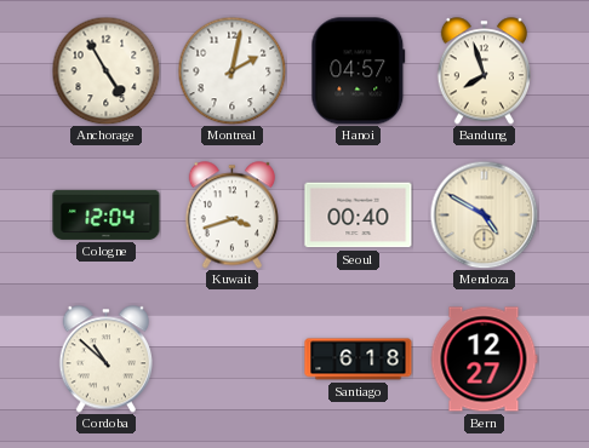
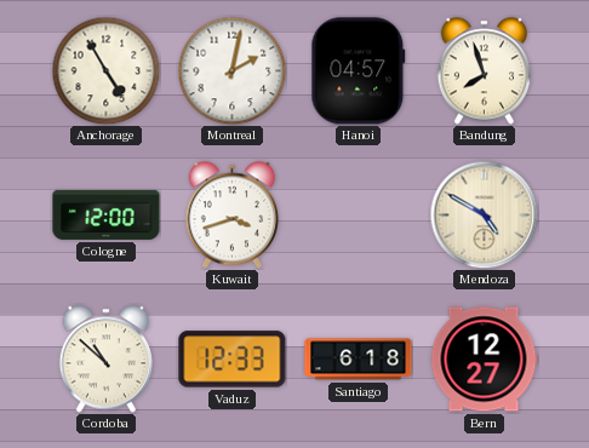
Cologne: 12:04 -> 12:00 (107, 214)
Seoul: 00:40 -> none (359, 216)
Vaduz: none -> 12:33 (233, 360)
